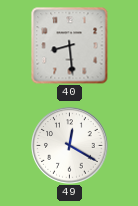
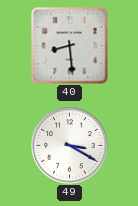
49: 12:20 -> 3:20 (70, 146)
